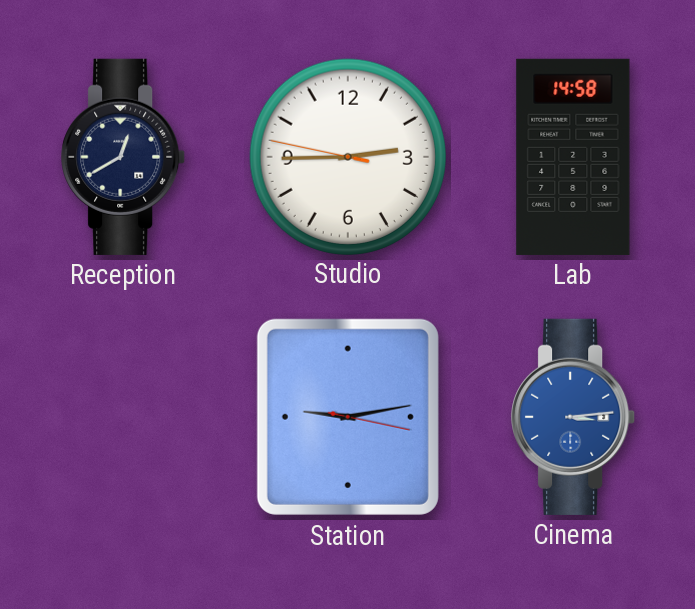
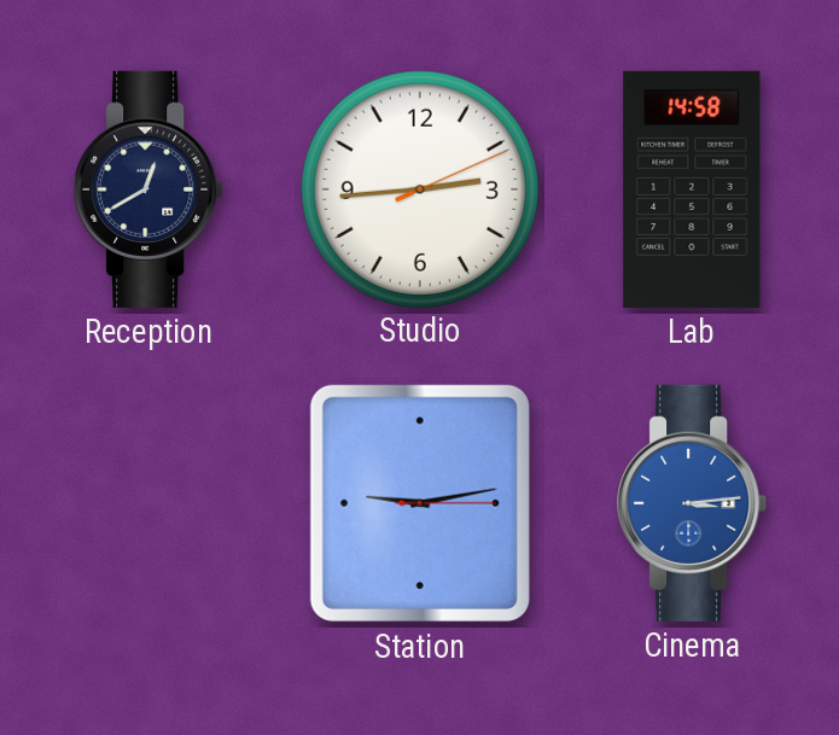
Studio: 2:44:47 -> 2:44:11 (419, 188)
Station: 9:13:17 -> 9:13:15 (420, 503)
